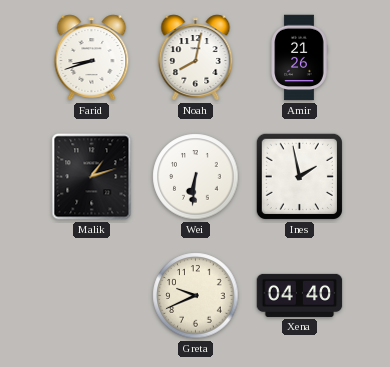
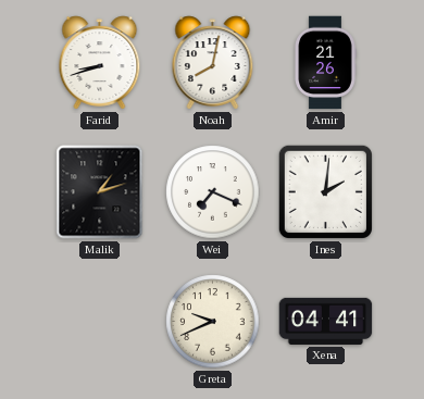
Wei: 6:31 -> 7:19 (213, 192)
Ines: 1:58 -> 2:01 (325, 191)
Xena: 04:40 -> 04:41 (326, 321)
